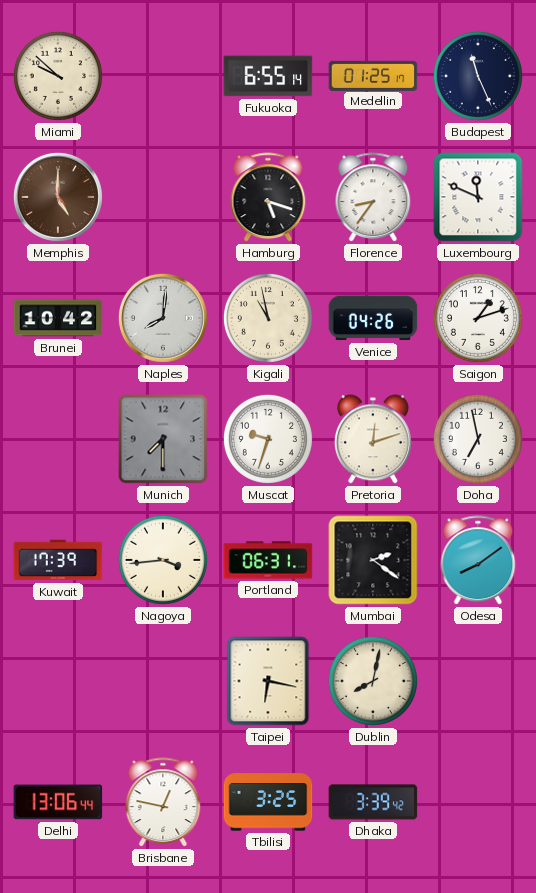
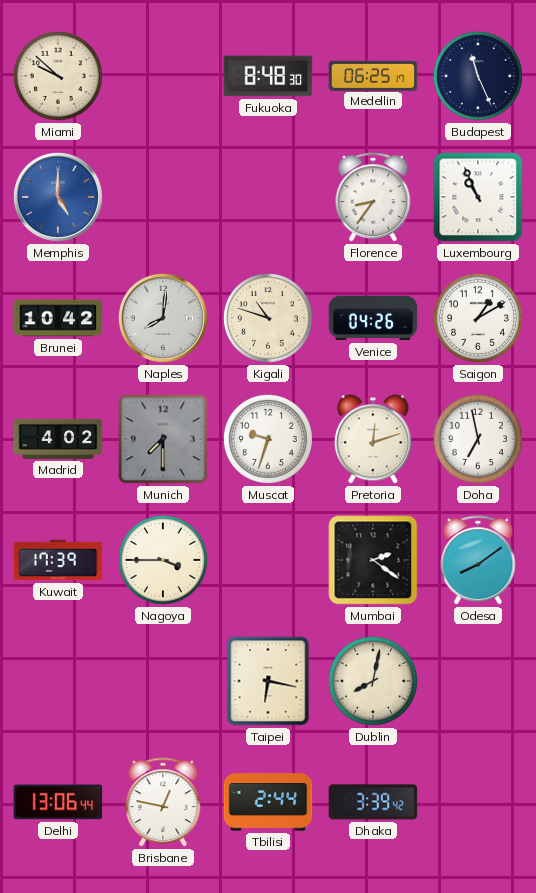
Fukuoka: 6:55 -> 8:48 (268, 76)
Medellin: 01:25 -> 06:25 (373, 75)
Memphis dial: brown -> blue (58, 197)
Hamburg: 5:18 -> none (268, 198)
Luxembourg: 11:49 -> 10:56 (478, 197)
Kigali: 10:58 -> 10:48 (268, 318)
Saigon: 1:12 -> 1:10 (478, 318)
Madrid: none -> 4:02 (58, 439)
Nagoya: 3:44 -> 3:45 (163, 560)
Portland: 06:31 -> none (268, 560)
Tbilisi: 3:25 -> 2:44 (268, 802)
